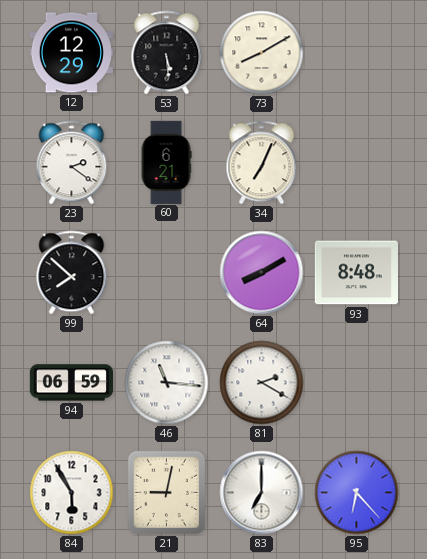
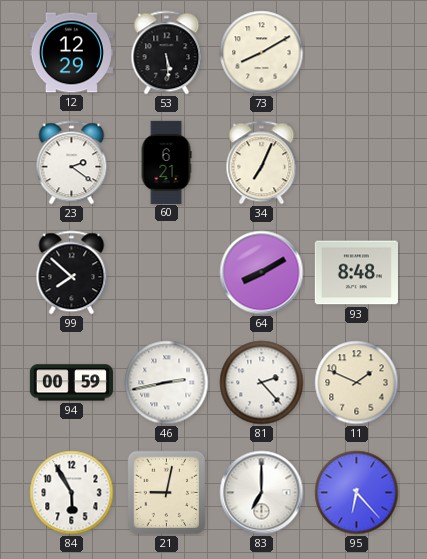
94: 06:59 -> 00:59 (71, 383)
46: 11:16 -> 2:43 (167, 383)
81: 2:20 -> 2:23 (262, 383)
11: none -> 1:49 (357, 383)
